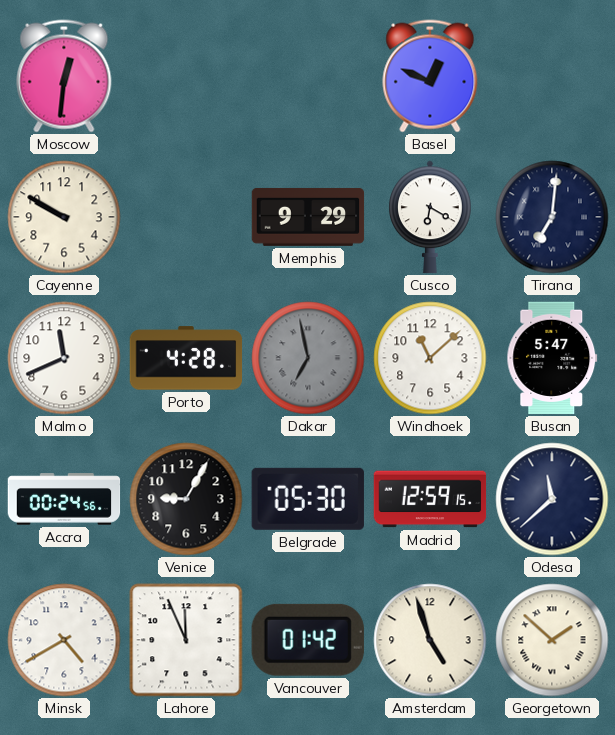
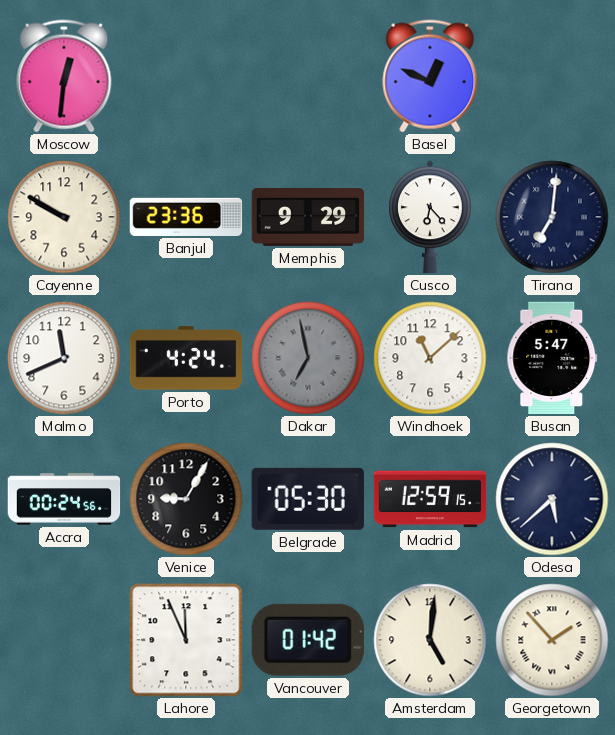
Banjul: none -> 23:36 (186, 217)
Cusco: 6:20 -> 6:23 (430, 217)
Porto: 4:28 -> 4:24 (186, 358)
Odesa: 11:38 -> 5:38 (552, 499)
Minsk: 4:40 -> none (64, 640)
Amsterdam: 4:57 -> 5:01 (430, 640)
Georgetown: 1:52 -> 1:53 (552, 640)
